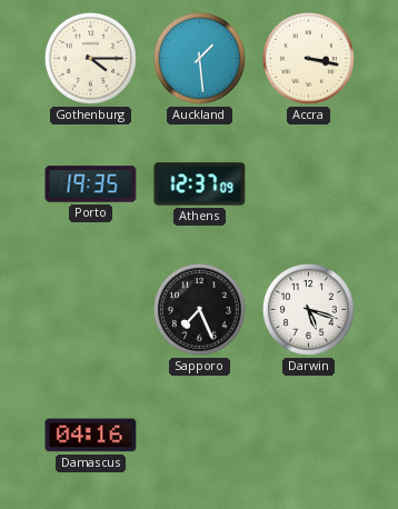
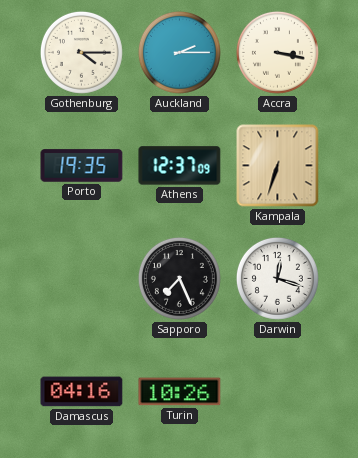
Auckland: 1:29 -> 2:15 (179, 52)
Kampala: none -> 6:33 (278, 166)
Darwin: 5:18 -> 12:18 (277, 278)
Turin: none -> 10:26 (180, 392)
